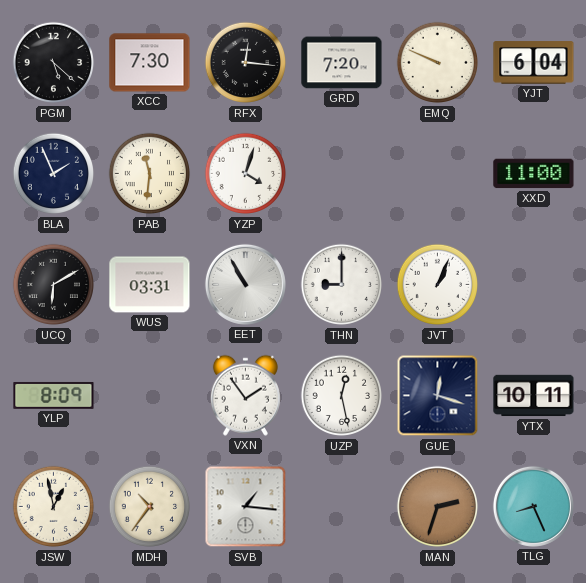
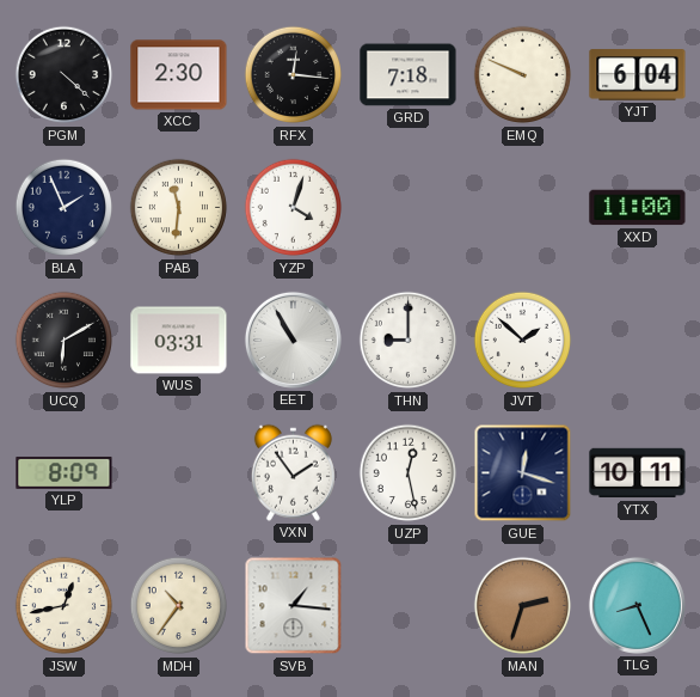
PGM: 5:22 -> 4:22 (65, 75)
XCC: 7:30 -> 2:30 (179, 75)
GRD: 7:20 -> 7:18 (409, 75)
JVT: 1:04 -> 1:52 (523, 341)
JSW: 12:58 -> 12:43 (65, 606)
